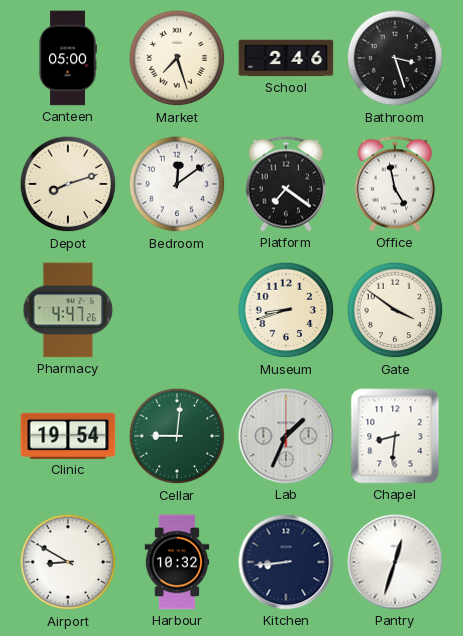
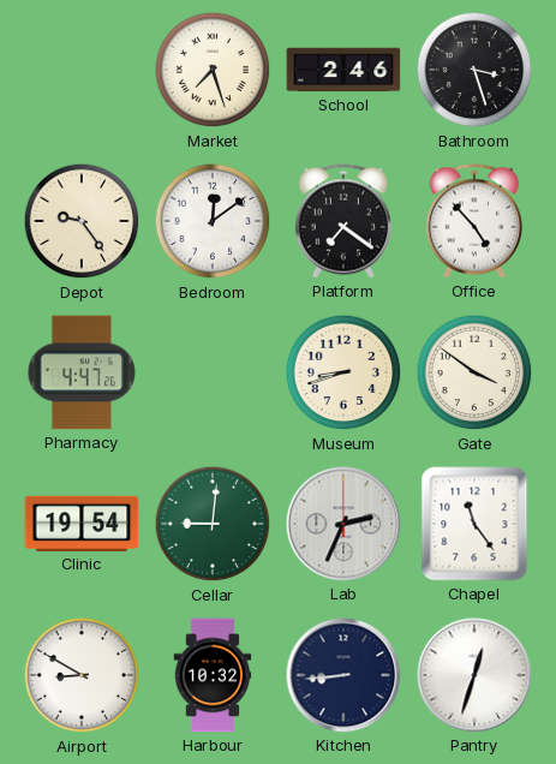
Canteen: 05:00 -> none (68, 58)
Depot: 8:12 -> 9:24 (82, 221)
Office: 4:58 -> 4:53 (473, 221)
Lab: 1:34 -> 2:34 (343, 524)
Chapel: 8:31 -> 11:24 (474, 524)
